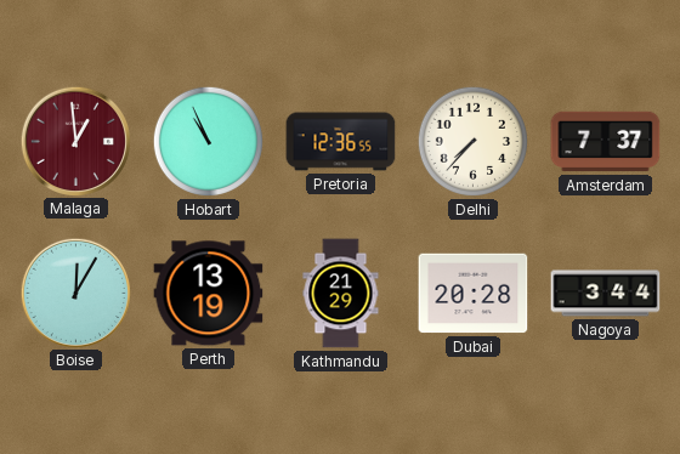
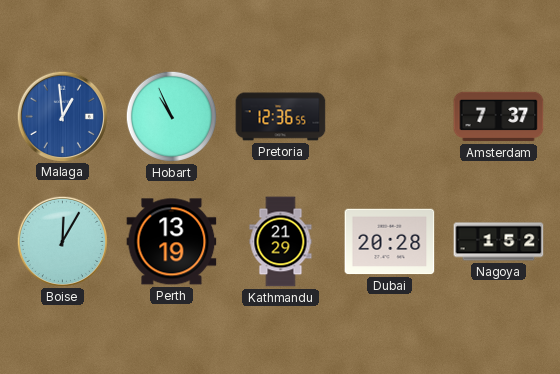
Malaga dial: burgundy -> blue (62, 116)
Delhi: 7:37 -> none (472, 141)
Nagoya: 3:44 -> 1:52 (499, 242)
